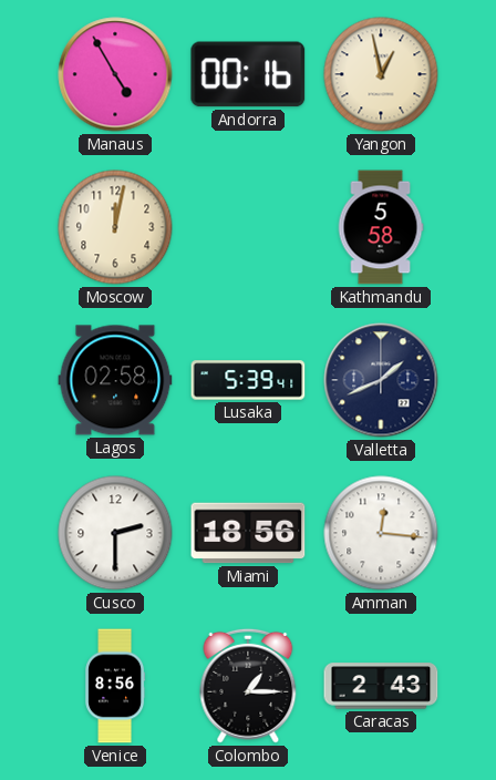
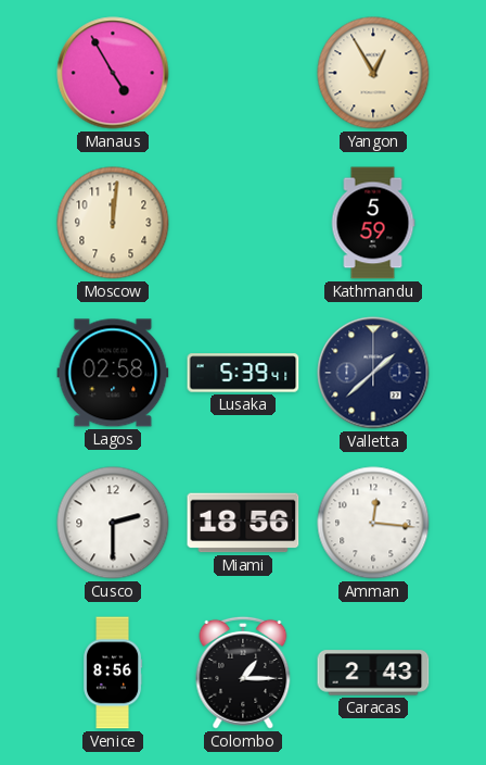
Andorra: 00:16 -> none (248, 74)
Yangon: 12:58 -> 12:55 (373, 73)
Moscow: 12:02 -> 12:01 (113, 223)
Kathmandu: 5:58 -> 5:59 (373, 223)
Valletta: 1:41 -> 1:38 (373, 373)
